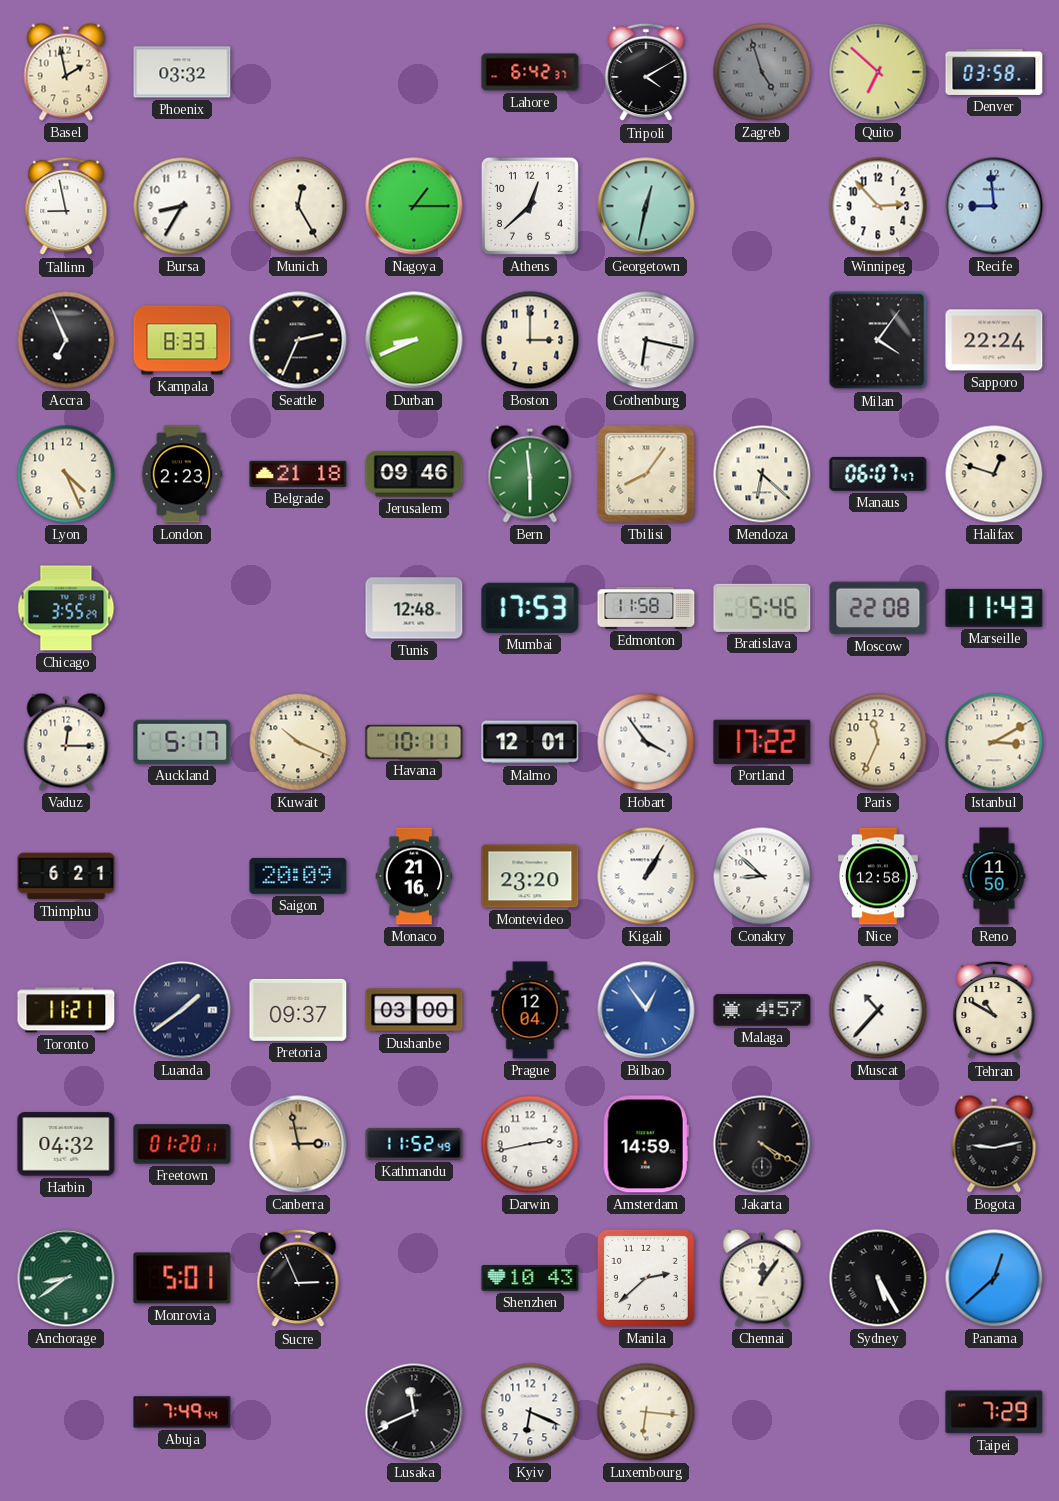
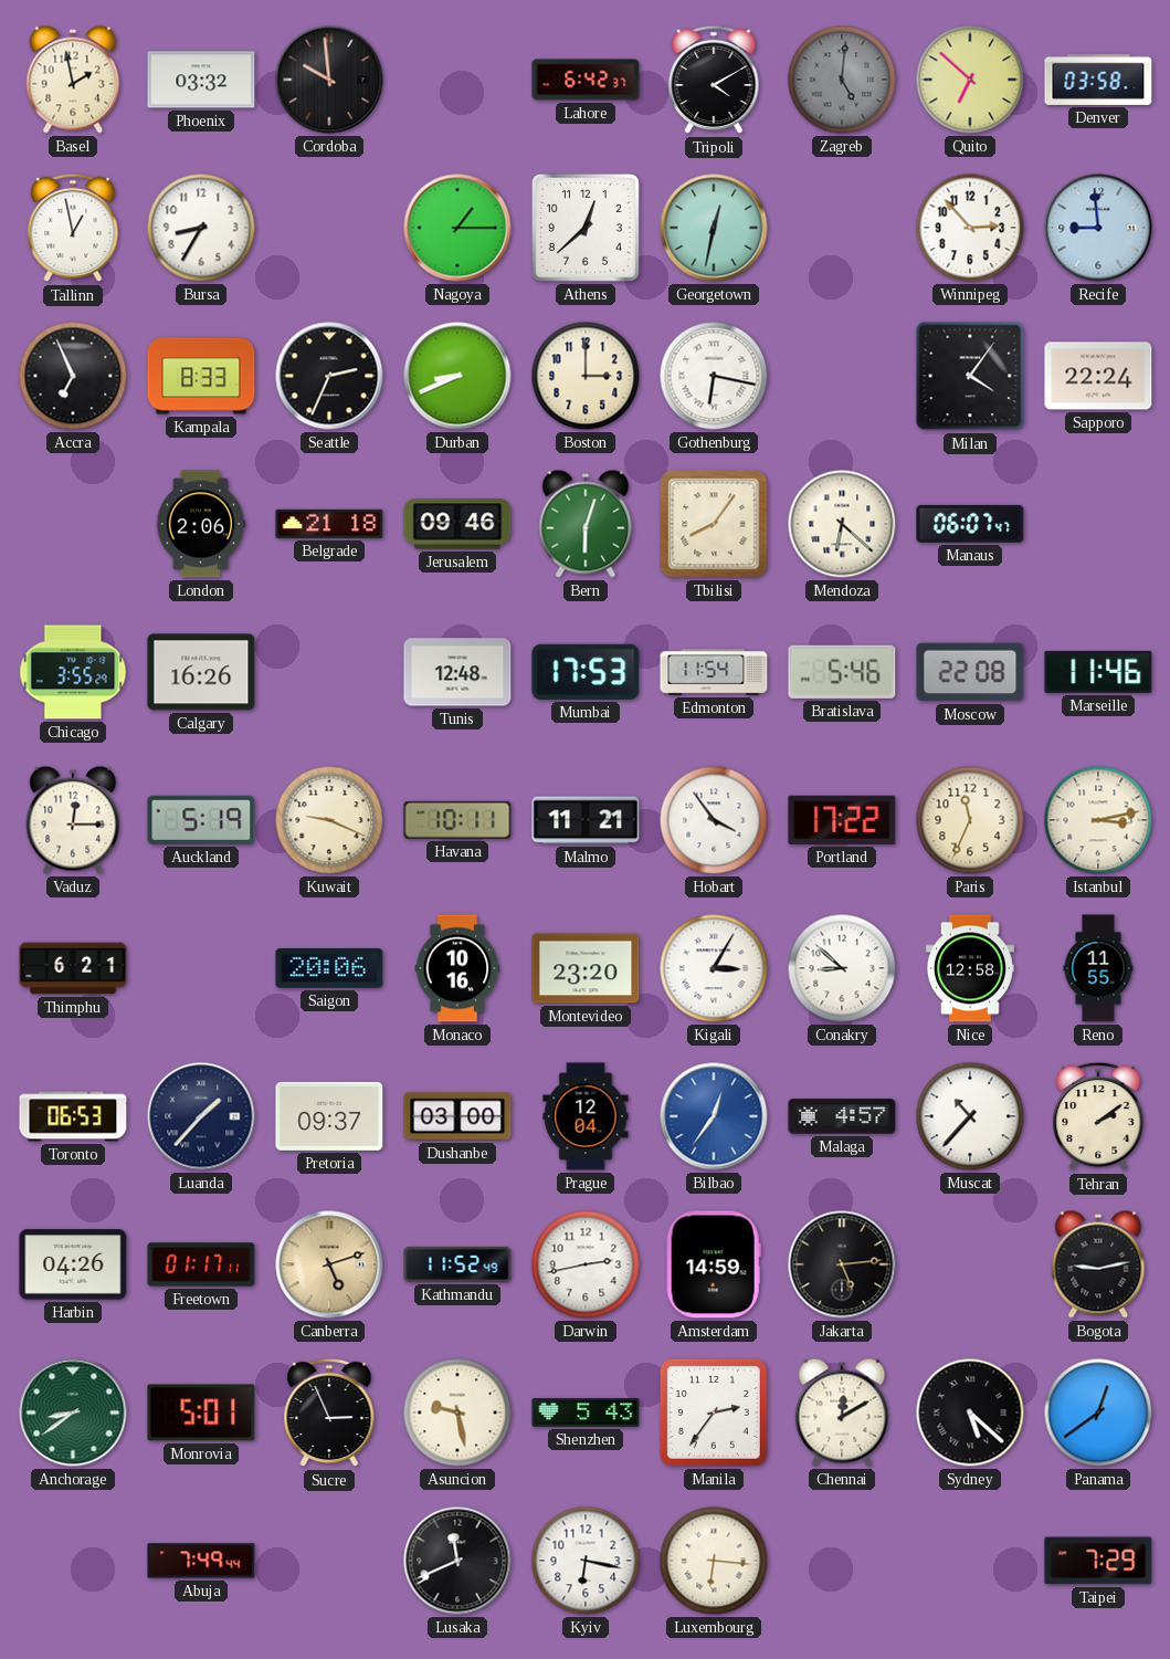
Cordoba: none -> 9:59 (329, 80)
Zagreb: 4:57 -> 5:01 (842, 80)
Tallinn: 8:58 -> 12:58 (73, 228)
Munich: 12:25 -> none (298, 206)
Lyon: 4:26 -> none (66, 474)
London: 2:23 -> 2:06 (201, 524)
Bern: 5:59 -> 6:03 (586, 524)
Halifax: 12:48 -> none (994, 474)
Calgary: none -> 16:26 (201, 672)
Edmonton: 11:58 -> 11:54 (714, 672)
Marseille: 11:43 -> 11:46 (1098, 672)
Auckland: 5:17 -> 5:19 (201, 820)
Kuwait: 10:19 -> 9:19 (329, 820)
Malmo: 12:01 -> 11:21 (586, 820)
Istanbul: 3:10 -> 3:13 (1098, 820)
Saigon: 20:09 -> 20:06 (329, 968)
Monaco: 21:16 -> 10:16 (457, 968)
Kigali: 1:05 -> 3:05 (714, 968)
Reno: 11:50 -> 11:55 (1098, 968)
Toronto: 11:21 -> 06:53 (73, 1116)
Luanda: 1:39 -> 1:37 (201, 1116)
Bilbao: 12:54 -> 12:36 (714, 1116)
Tehran: 10:50 -> 2:09 (1098, 1116)
Harbin: 04:32 -> 04:26 (73, 1264)
Freetown: 01:20 -> 01:17 (201, 1264)
Canberra: 2:58 -> 5:12 (329, 1264)
Jakarta: 4:20 -> 5:14 (842, 1264)
Asuncion: none -> 9:28 (457, 1413)
Shenzhen: 10:43 -> 5:43 (586, 1413)
Manila: 2:38 -> 2:36 (714, 1413)
Chennai: 12:06 -> 12:10 (842, 1413)
Sydney: 5:25 -> 5:22 (970, 1413)
Panama: 12:38 -> 12:39 (1098, 1413)
Kyiv: 6:19 -> 6:17 (586, 1561)
